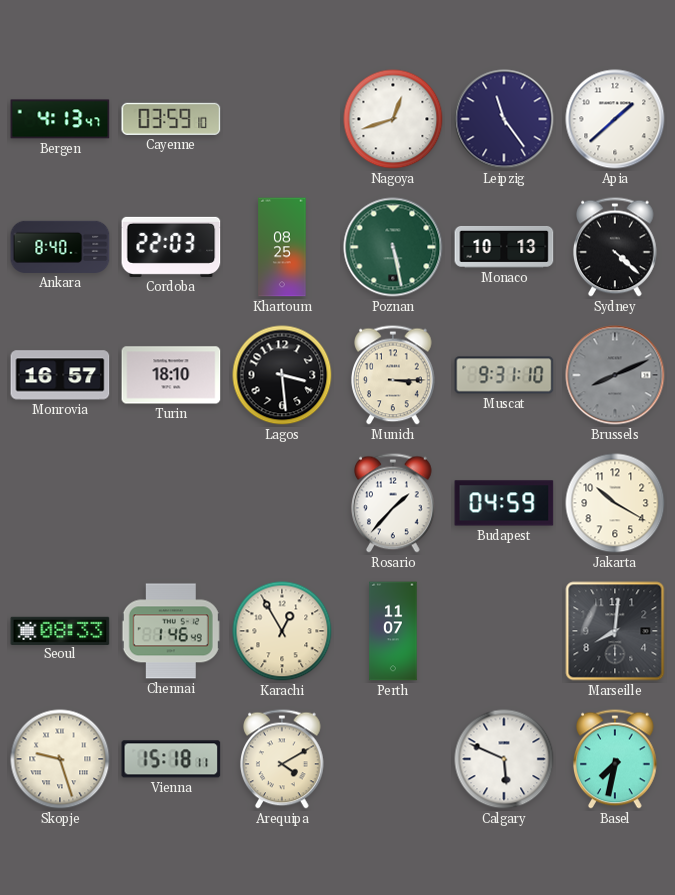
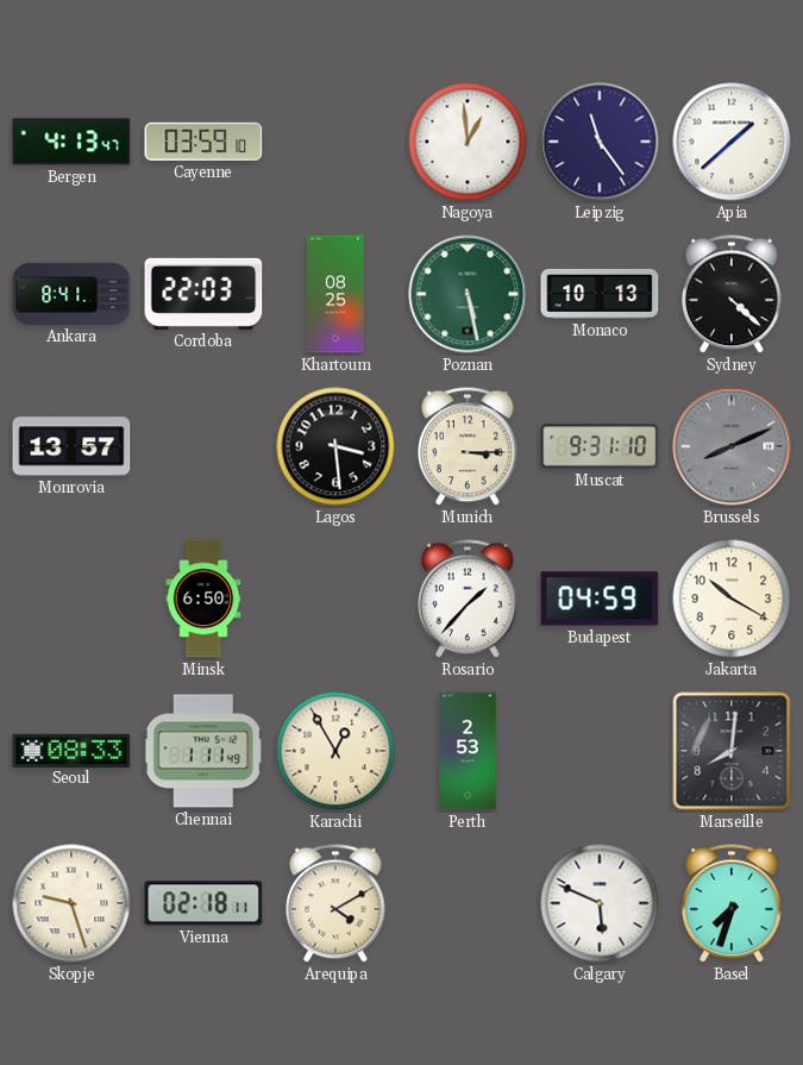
Nagoya: 12:42 -> 12:59 (468, 142)
Ankara: 8:40 -> 8:41 (71, 294)
Monrovia: 16:57 -> 13:57 (71, 446)
Turin: 18:10 -> none (171, 375)
Minsk: none -> 6:50 (203, 599)
Chennai: 1:46 -> 1:11 (203, 751)
Perth: 11:07 -> 2:53 (468, 751)
Vienna: 15:18 -> 02:18 (203, 903)
Basel: 7:32 -> 7:33 (733, 903)
